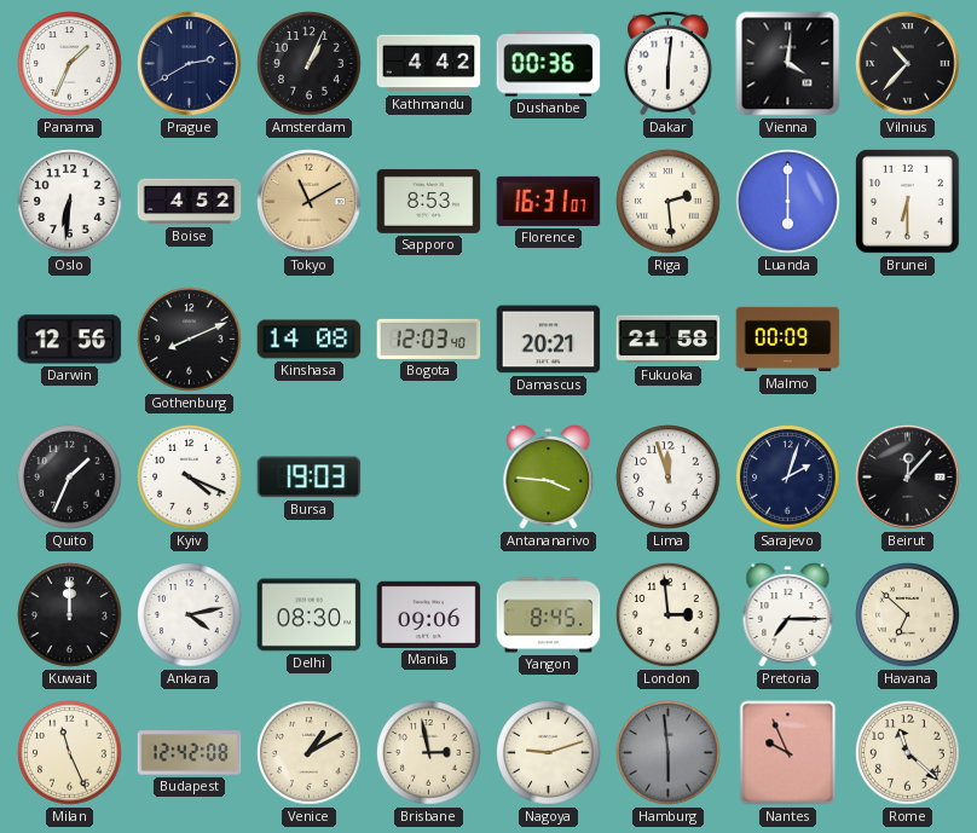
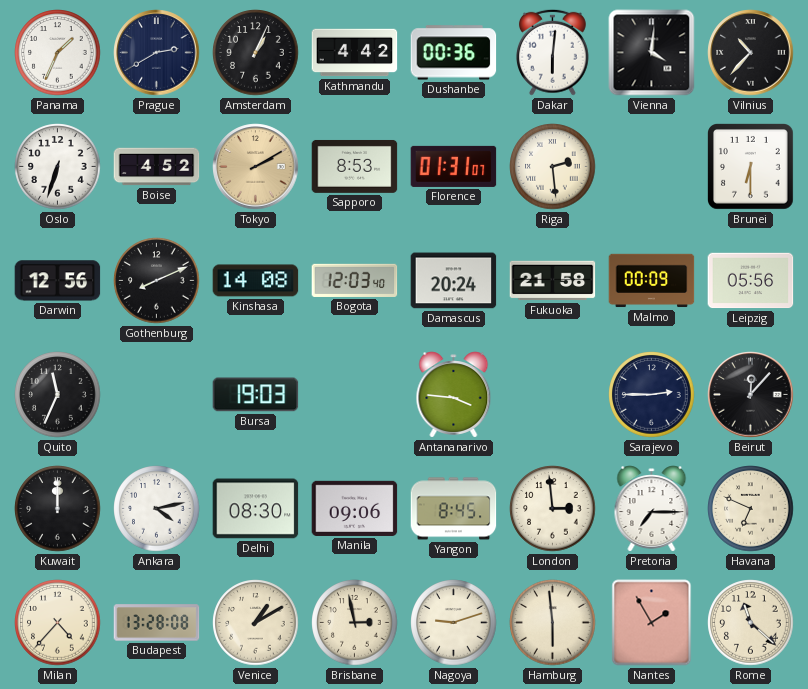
Oslo: 6:31 -> 6:33 (58, 167)
Tokyo: 11:10 -> 2:10 (256, 167)
Florence: 16:31 -> 01:31 (454, 166)
Luanda: 6:00 -> none (788, 202)
Damascus: 20:21 -> 20:24 (454, 281)
Leipzig: none -> 05:56 (751, 281)
Quito: 1:34 -> 11:34 (58, 395)
Kyiv: 4:19 -> none (190, 478)
Lima: 11:57 -> none (669, 478)
Sarajevo: 2:03 -> 2:45 (652, 395)
Havana: 6:52 -> 6:49 (751, 509)
Milan: 11:26 -> 4:37 (58, 623)
Budapest: 12:42 -> 13:28 (157, 623)
Hamburg dial: grey -> cream (553, 623)
Nantes: 9:56 -> 1:55 (652, 623)
